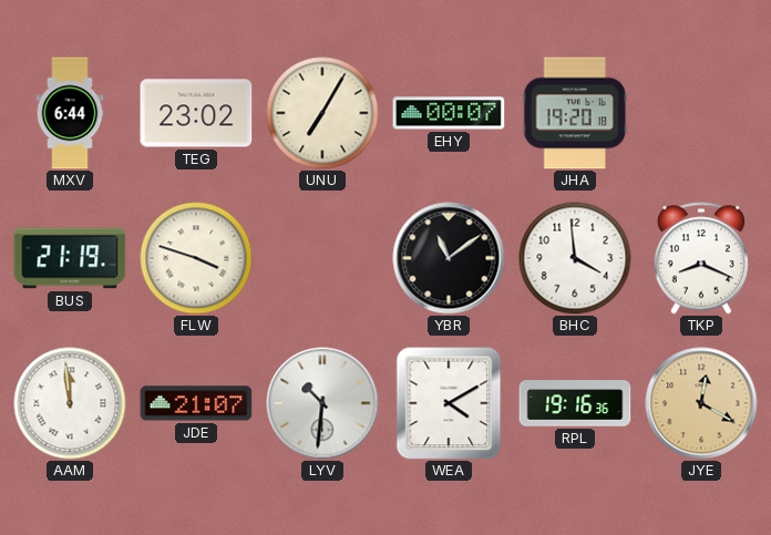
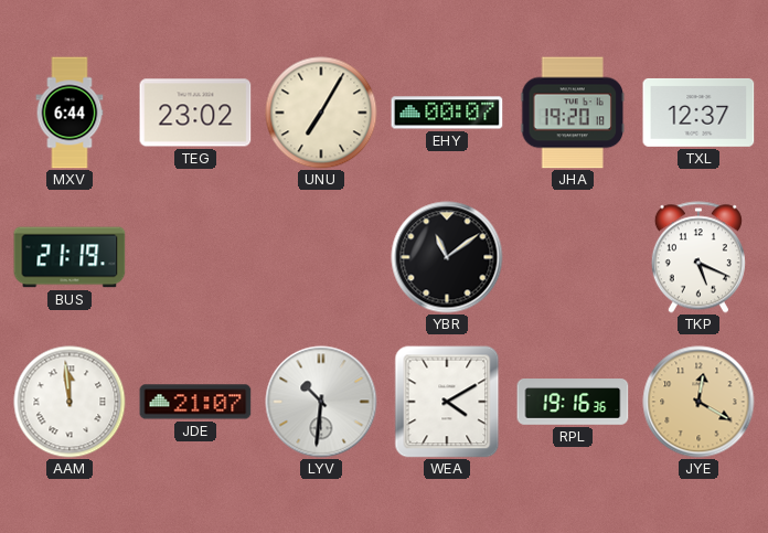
TXL: none -> 12:37 (698, 113)
FLW: 3:48 -> none (196, 258)
BHC: 3:59 -> none (575, 258)
TKP: 8:19 -> 5:19 (698, 257)
